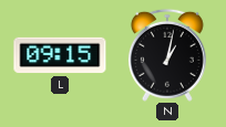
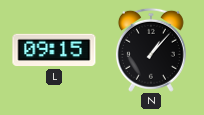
N: 1:02 -> 1:07 (151, 50)
